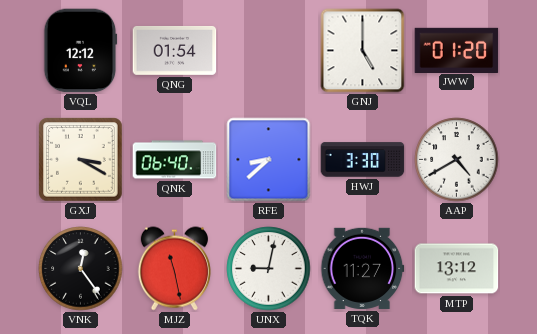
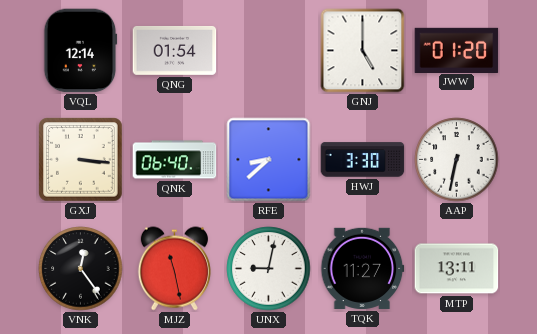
VQL: 12:12 -> 12:14 (81, 51)
GXJ: 3:20 -> 3:16 (81, 160)
AAP: 4:40 -> 6:32 (457, 160)
MTP: 13:12 -> 13:11 (457, 269)
